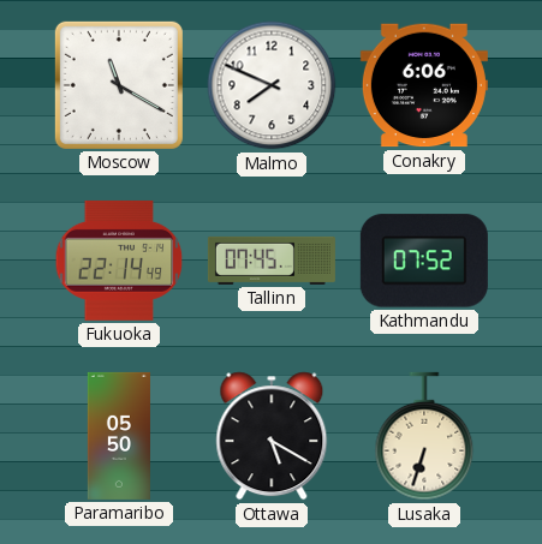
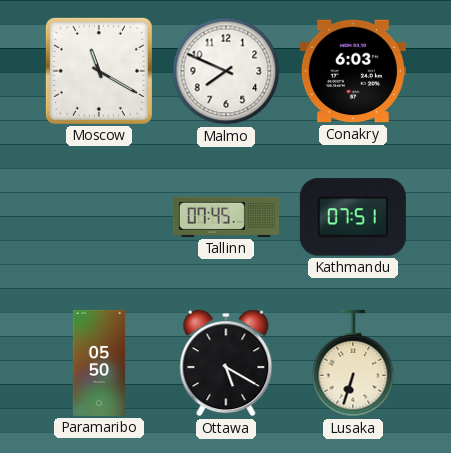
Conakry: 6:06 -> 6:03 (353, 71)
Fukuoka: 22:14 -> none (119, 261)
Kathmandu: 07:52 -> 07:51 (353, 217)
